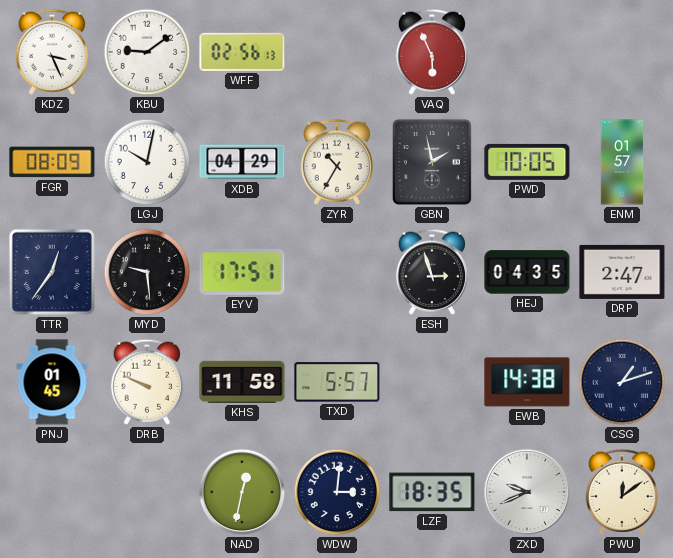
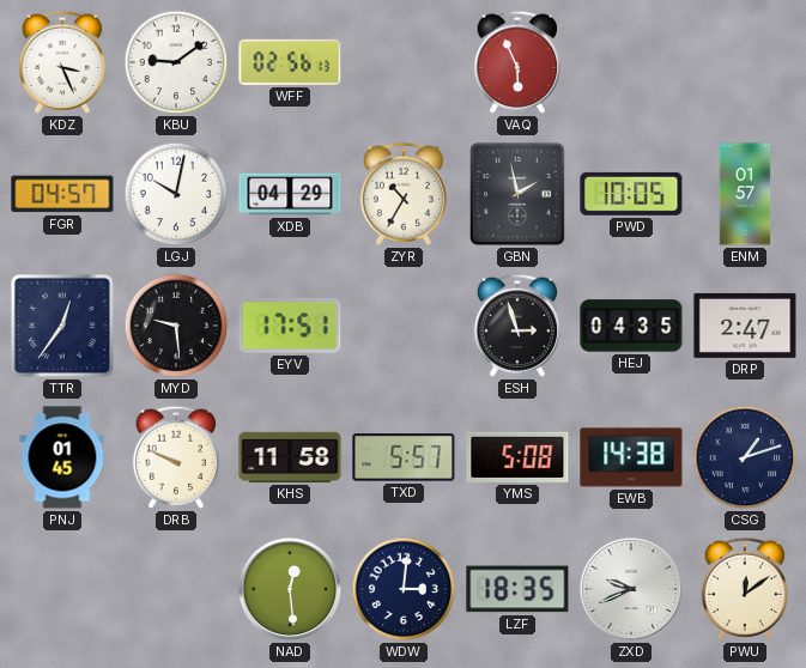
FGR: 08:09 -> 04:57 (62, 194)
YMS: none -> 5:08 (517, 457)
NAD: 12:32 -> 12:29 (290, 589)
